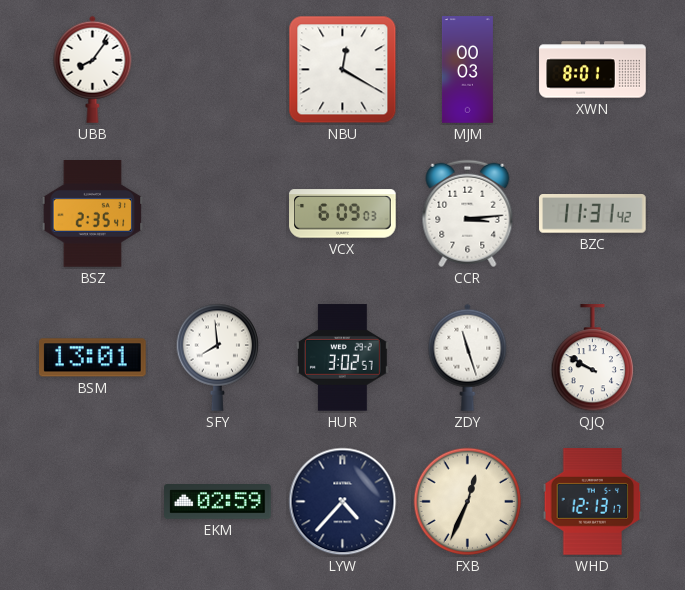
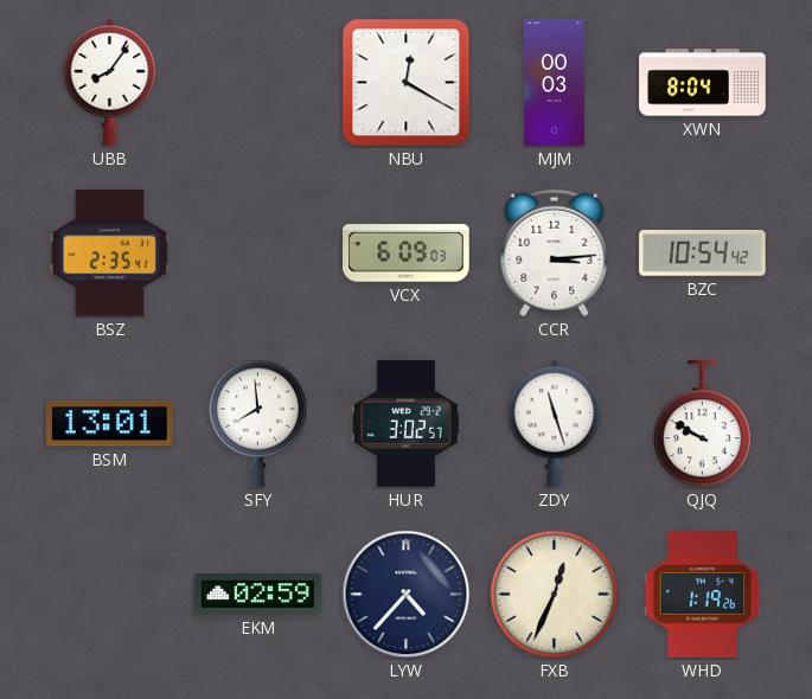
XWN: 8:01 -> 8:04 (703, 83)
BZC: 11:31 -> 10:54 (703, 254)
WHD: 12:13 -> 1:19 (703, 595)
